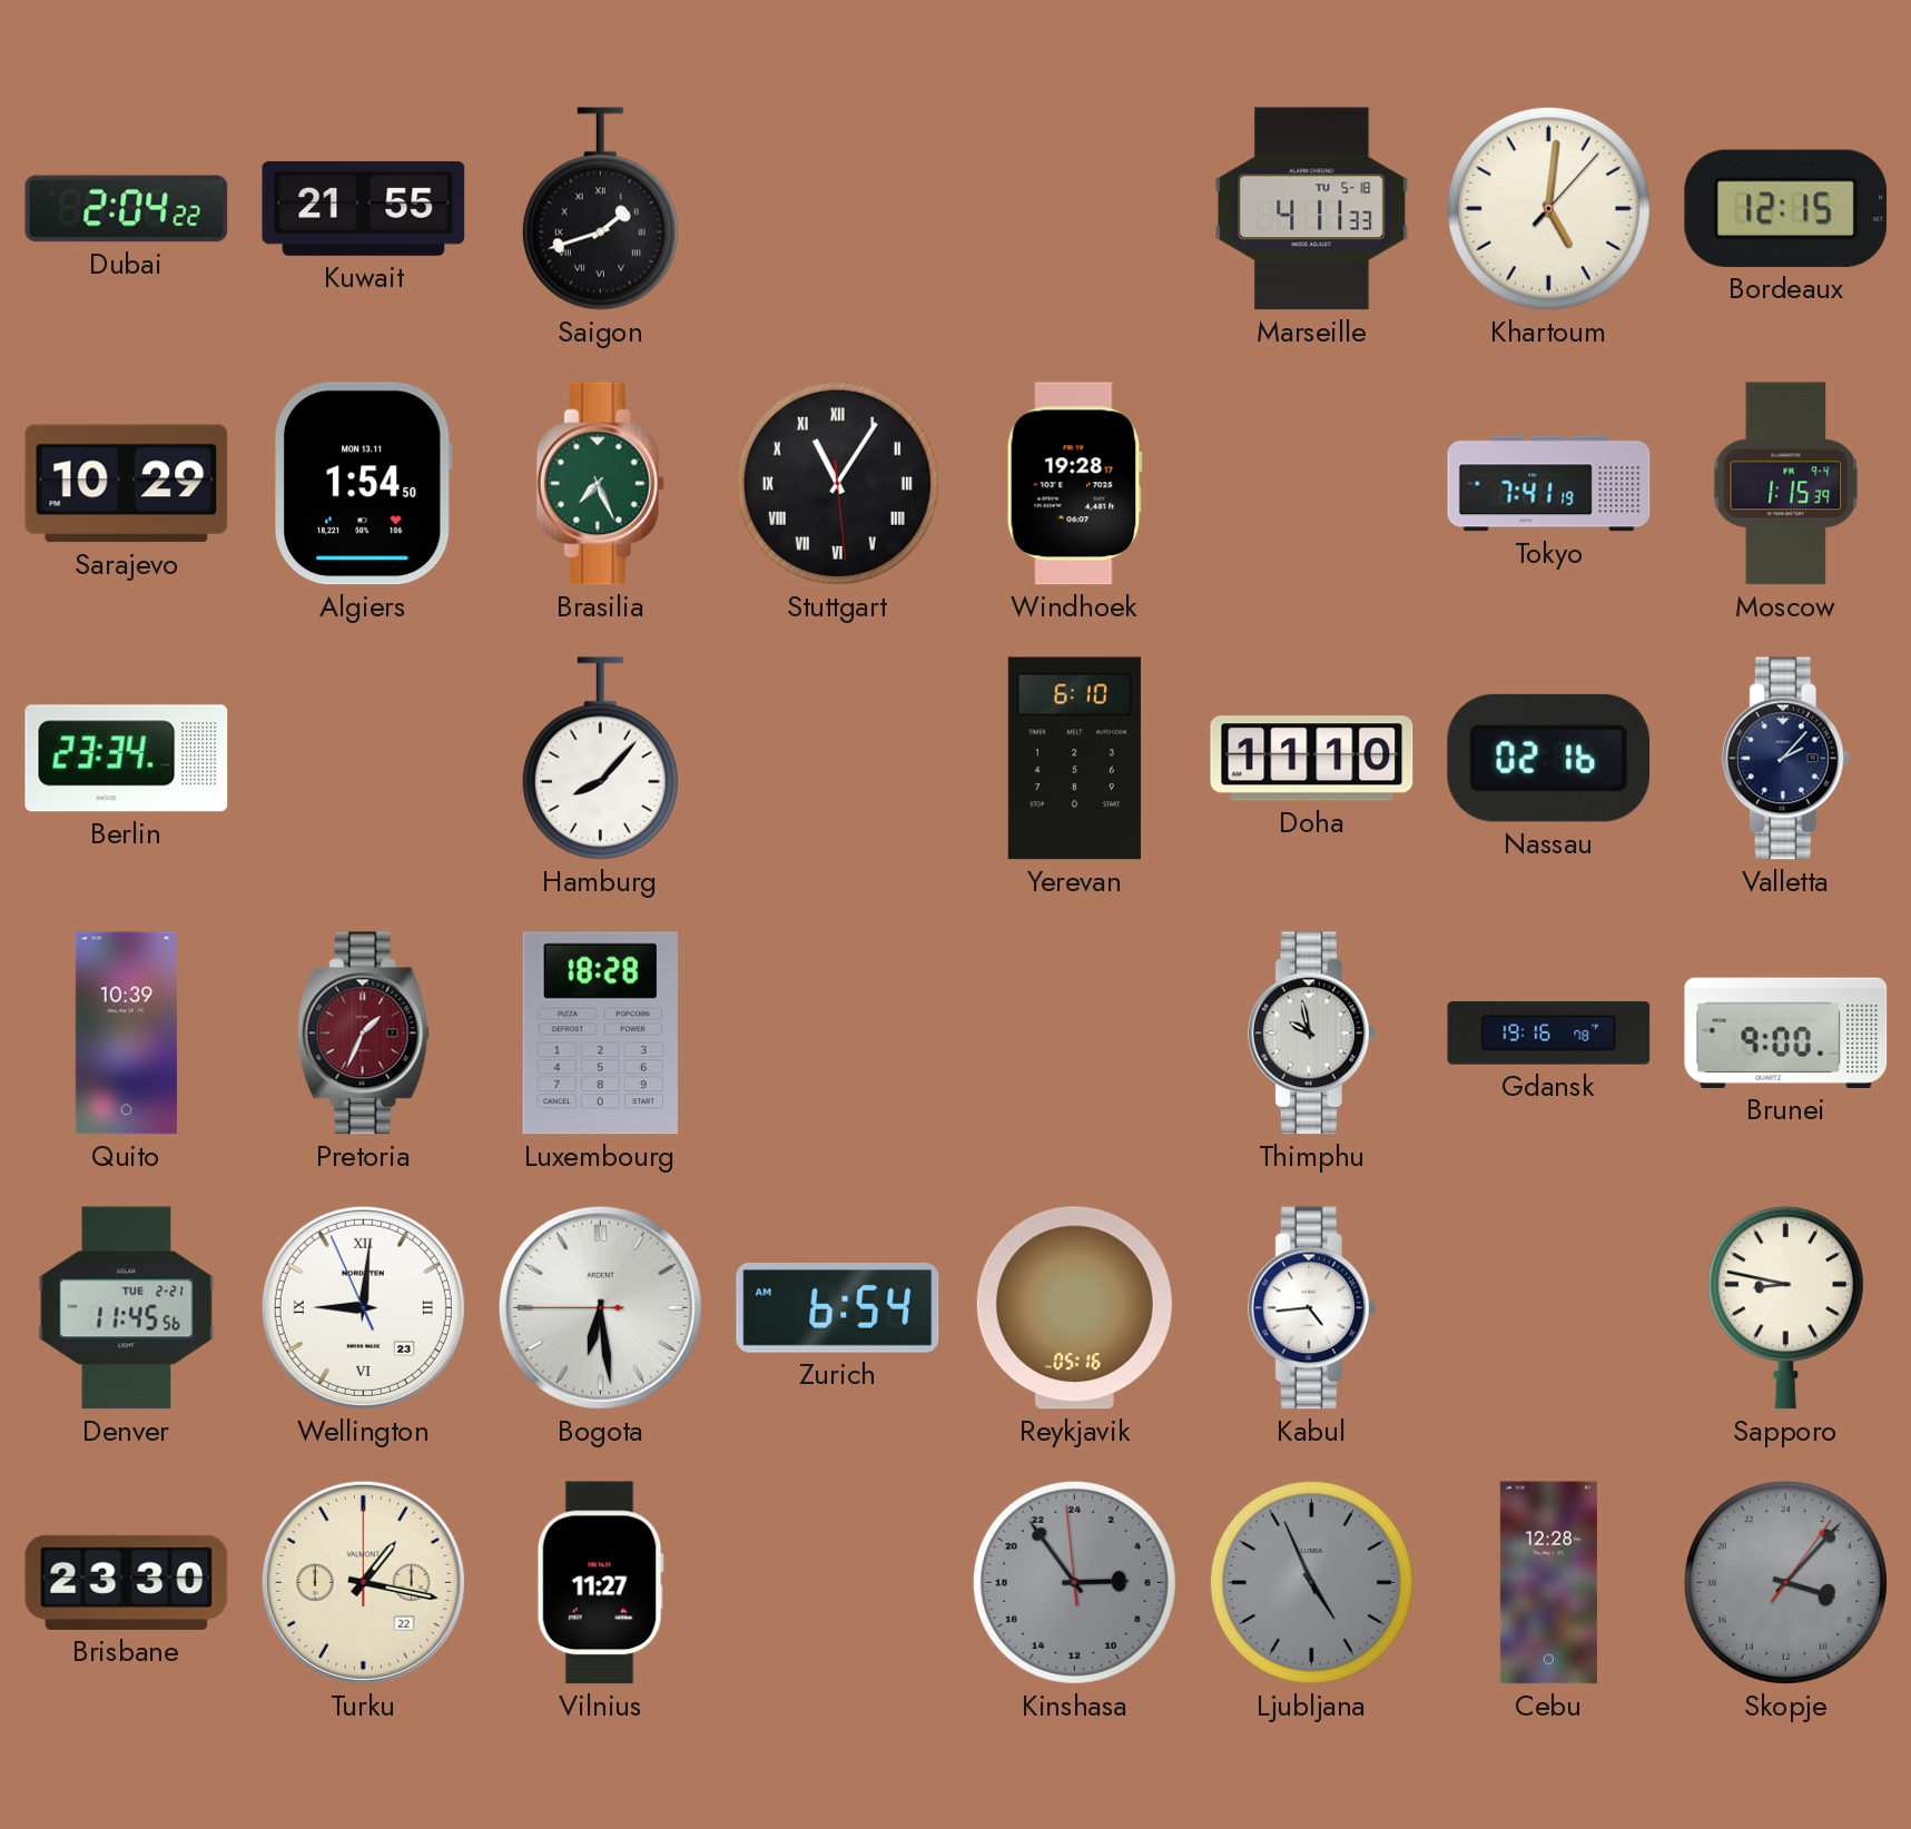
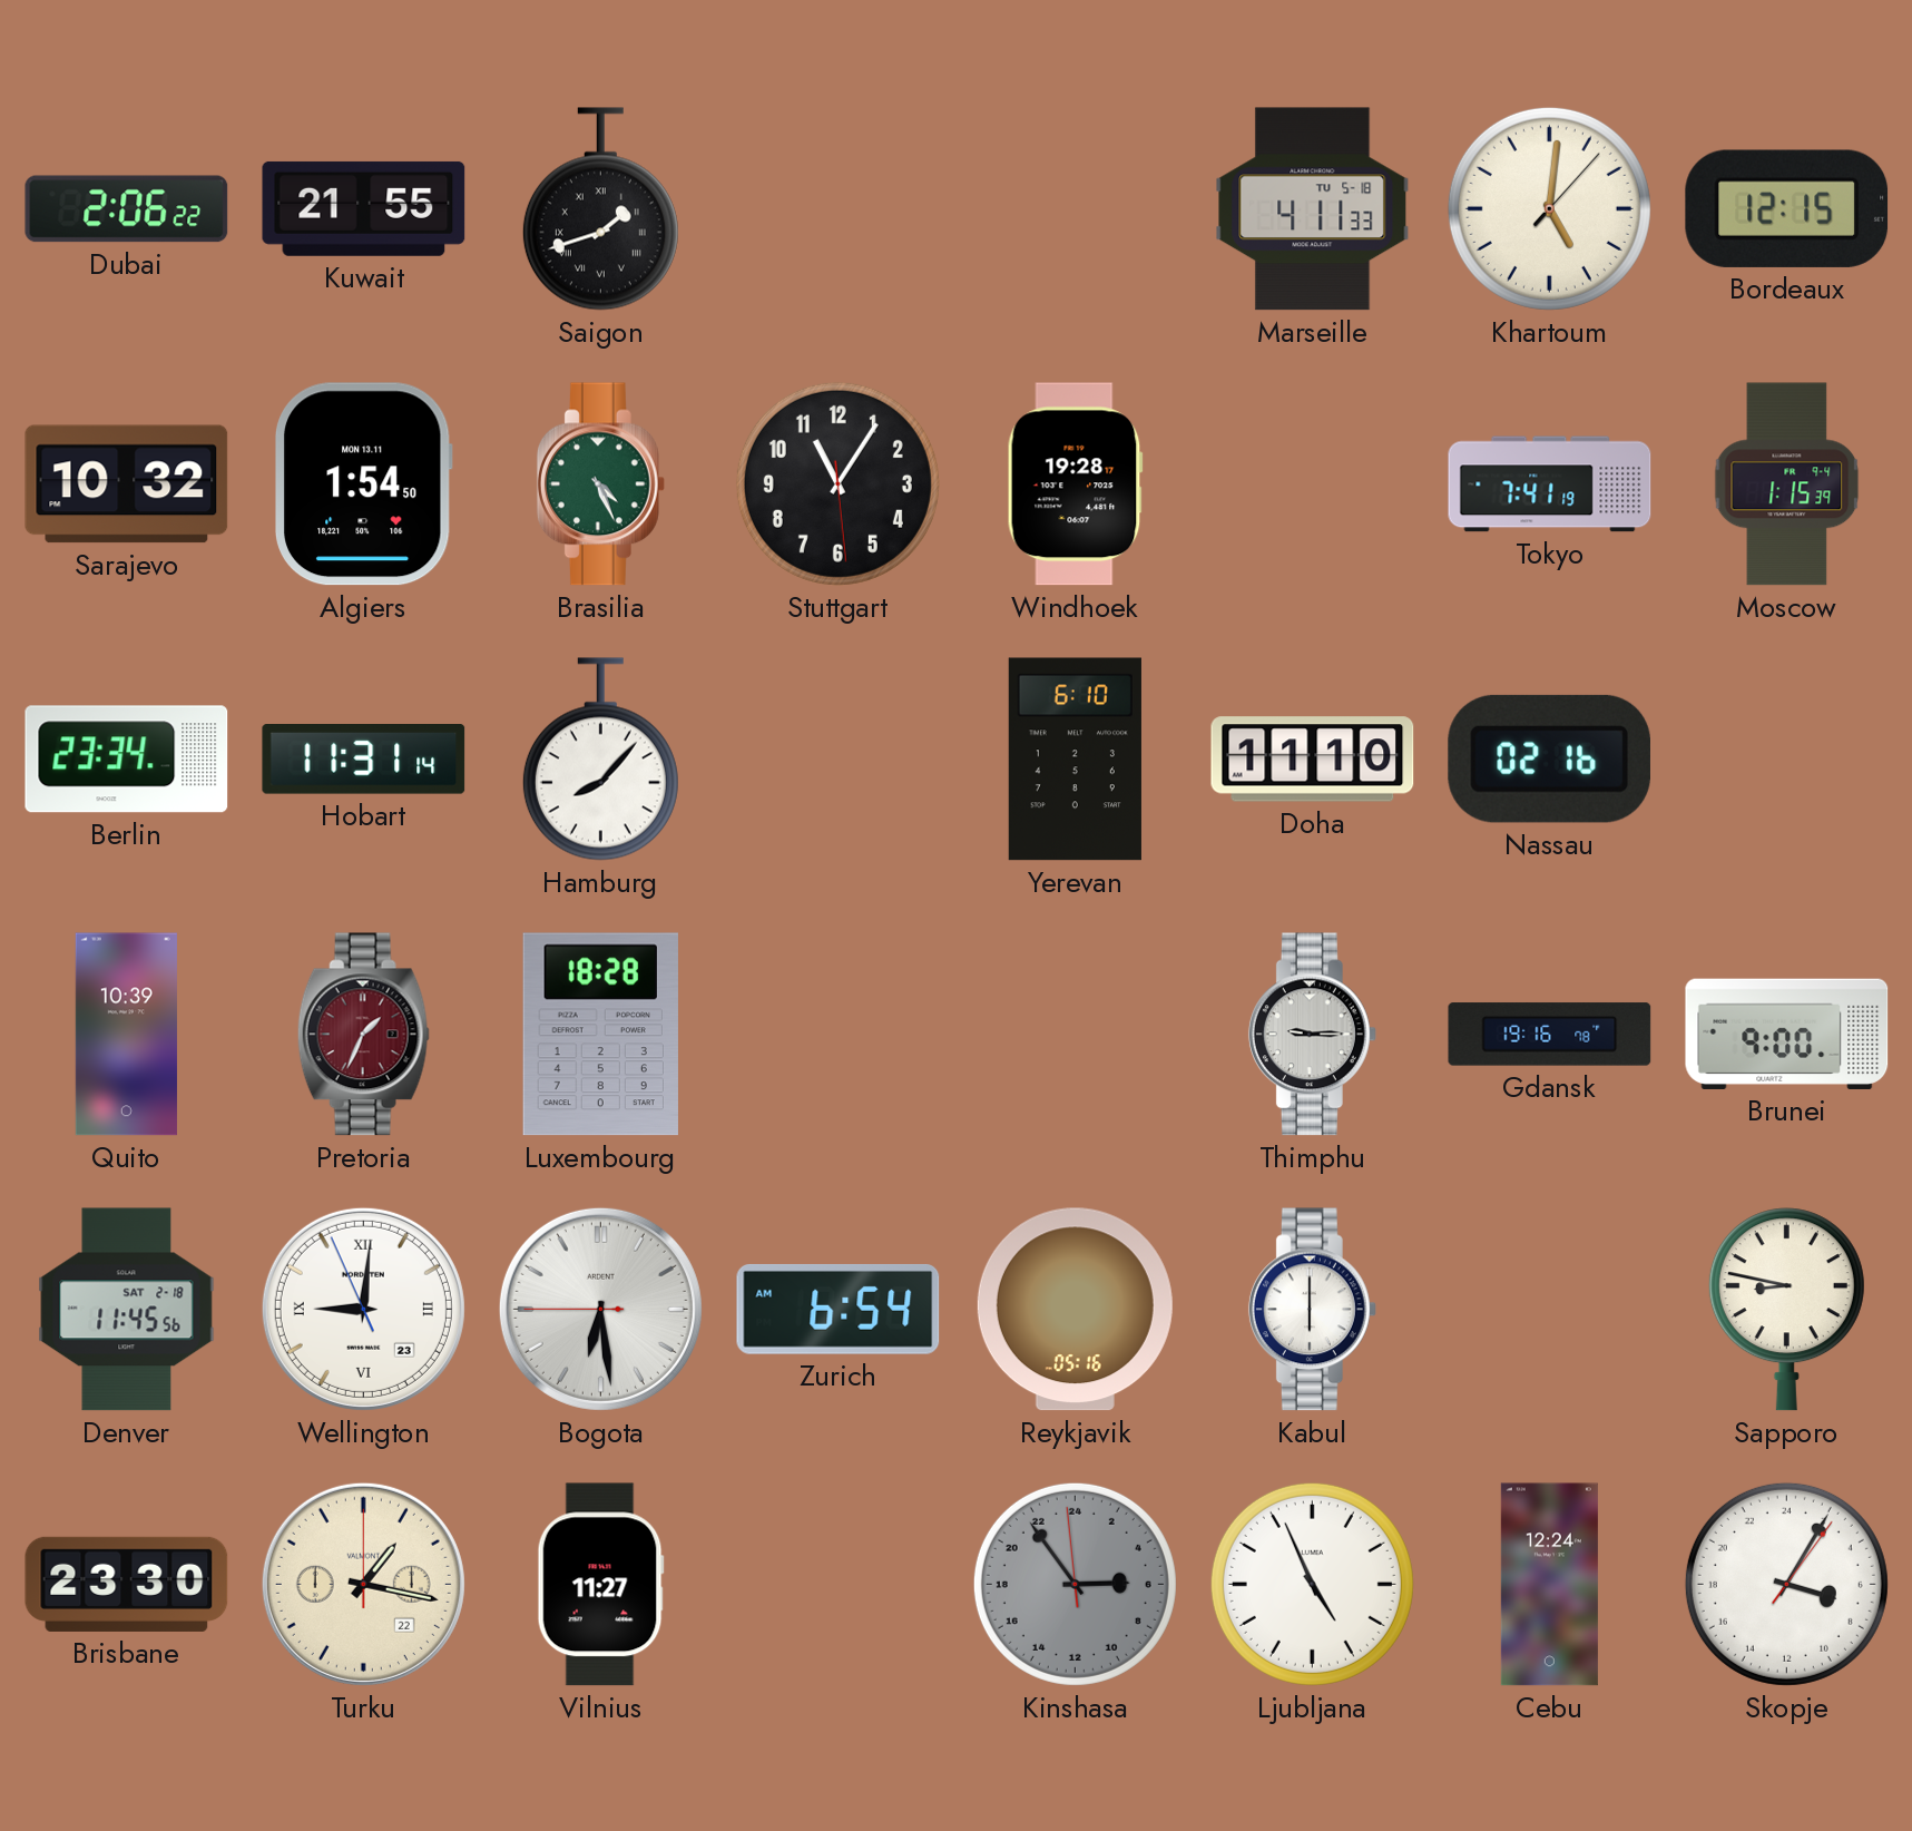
Dubai: 2:04 -> 2:06 (127, 209)
Sarajevo: 10:29 -> 10:32 (127, 484)
Brasilia: 7:26 -> 4:26 (600, 484)
Stuttgart numerals: Roman -> Arabic (837, 483)
Hobart: none -> 11:31 (364, 760)
Valletta: 2:07 -> none (1785, 759)
Thimphu: 9:58 -> 9:15 (1312, 1035)
Denver date: TUE 2-21 -> SAT 2-18 (127, 1310)
Kabul: 4:44 -> 6:00 (1312, 1310)
Ljubljana dial: grey -> white (1312, 1584)
Cebu: 12:28 -> 12:24 (1549, 1585)
Skopje: 7:07 -> 7:05 (1786, 1584)
Skopje dial: grey -> white (1786, 1584)
